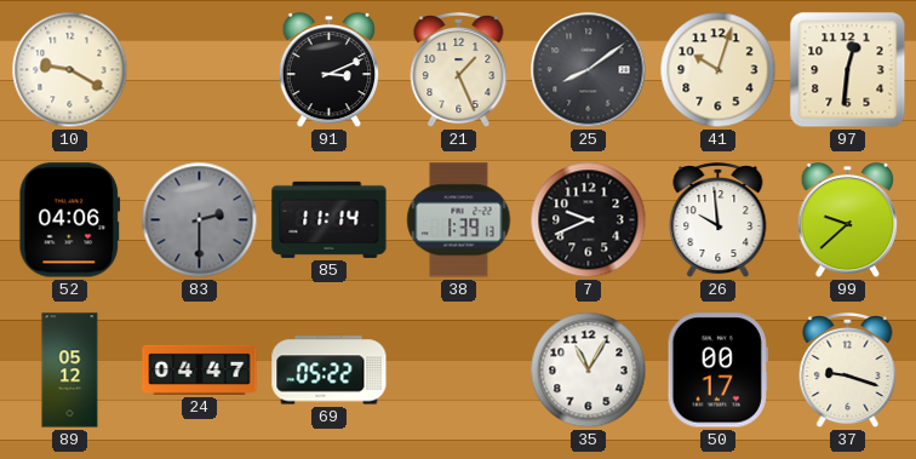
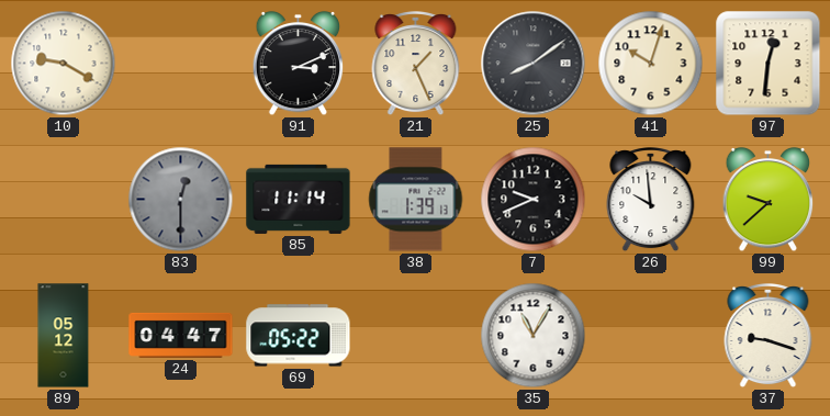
52: 04:06 -> none (70, 220)
83: 2:30 -> 12:30 (181, 200)
50: 00:17 -> none (717, 371)
